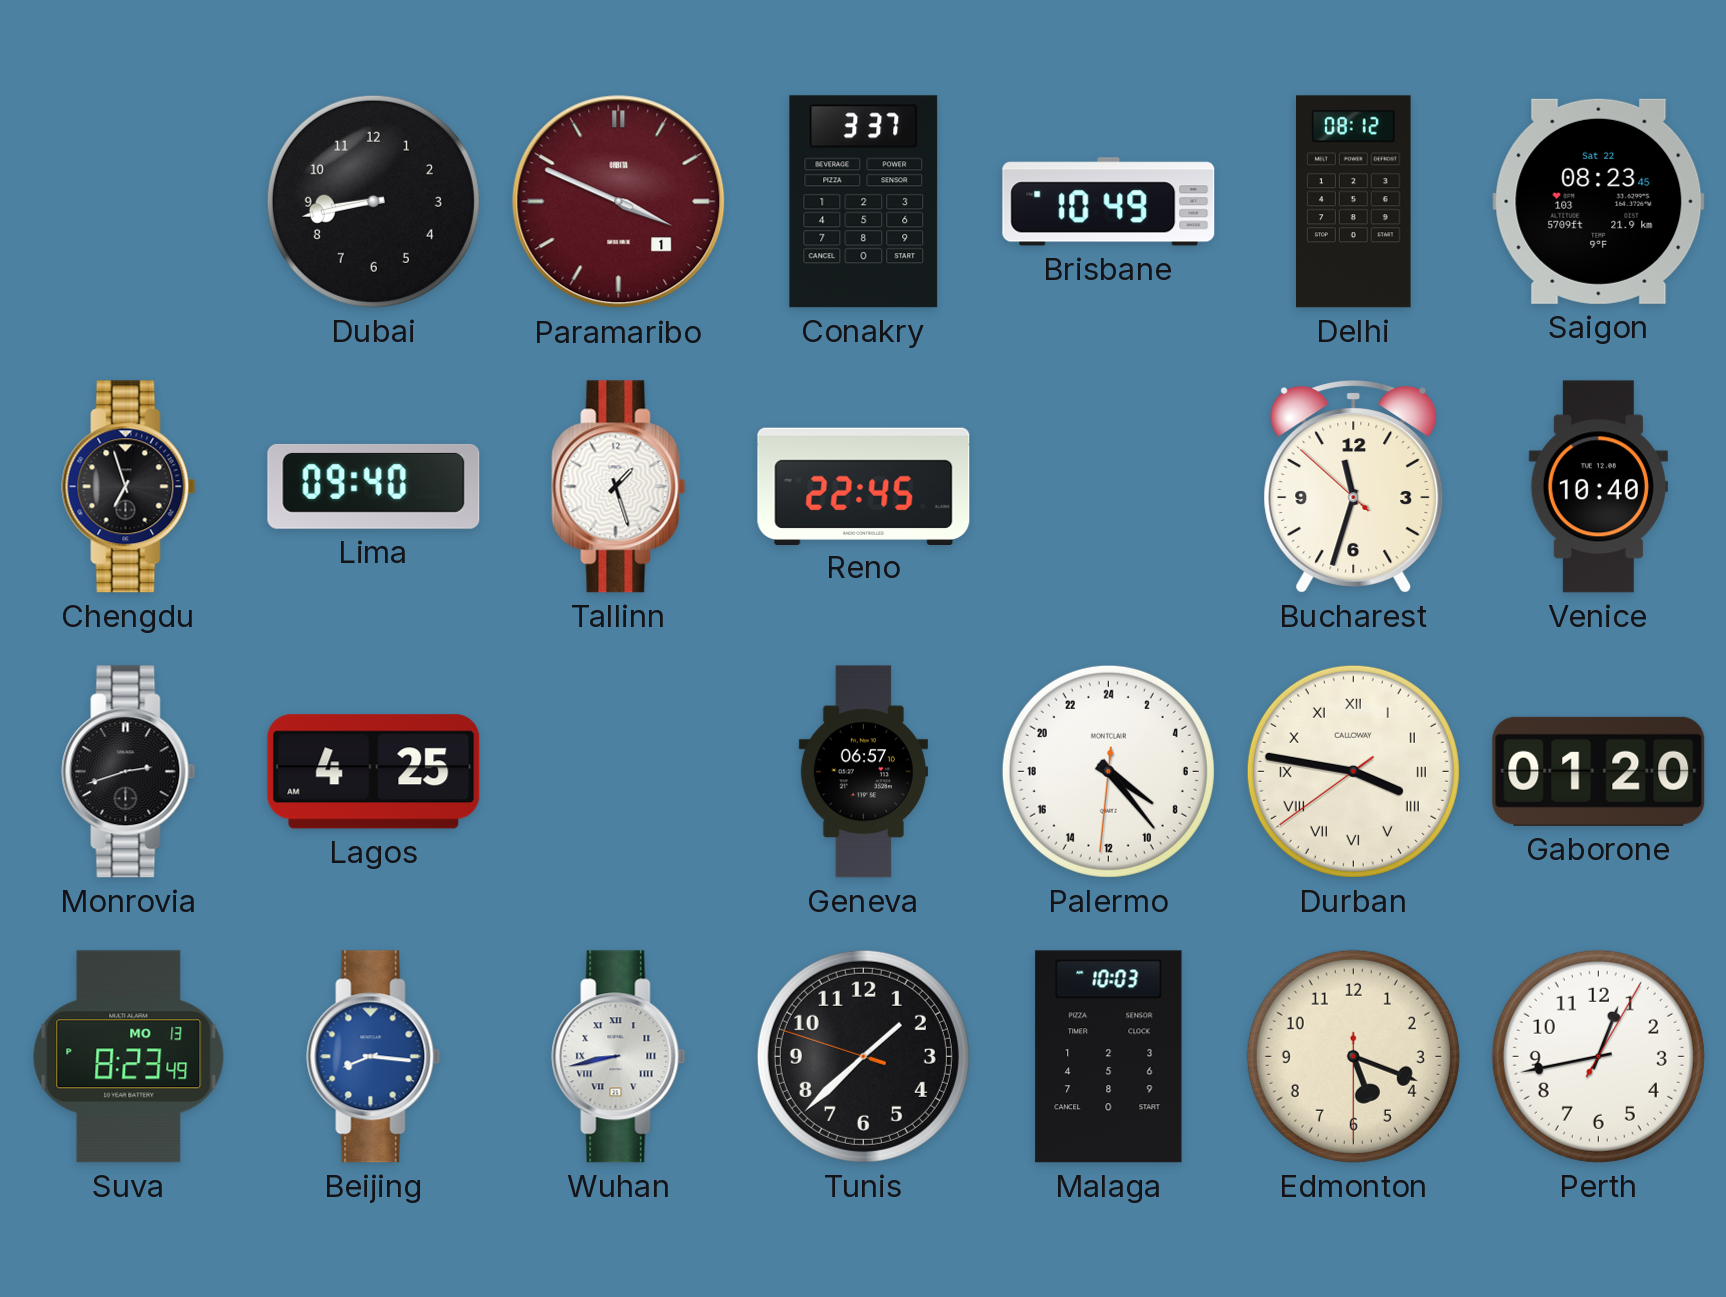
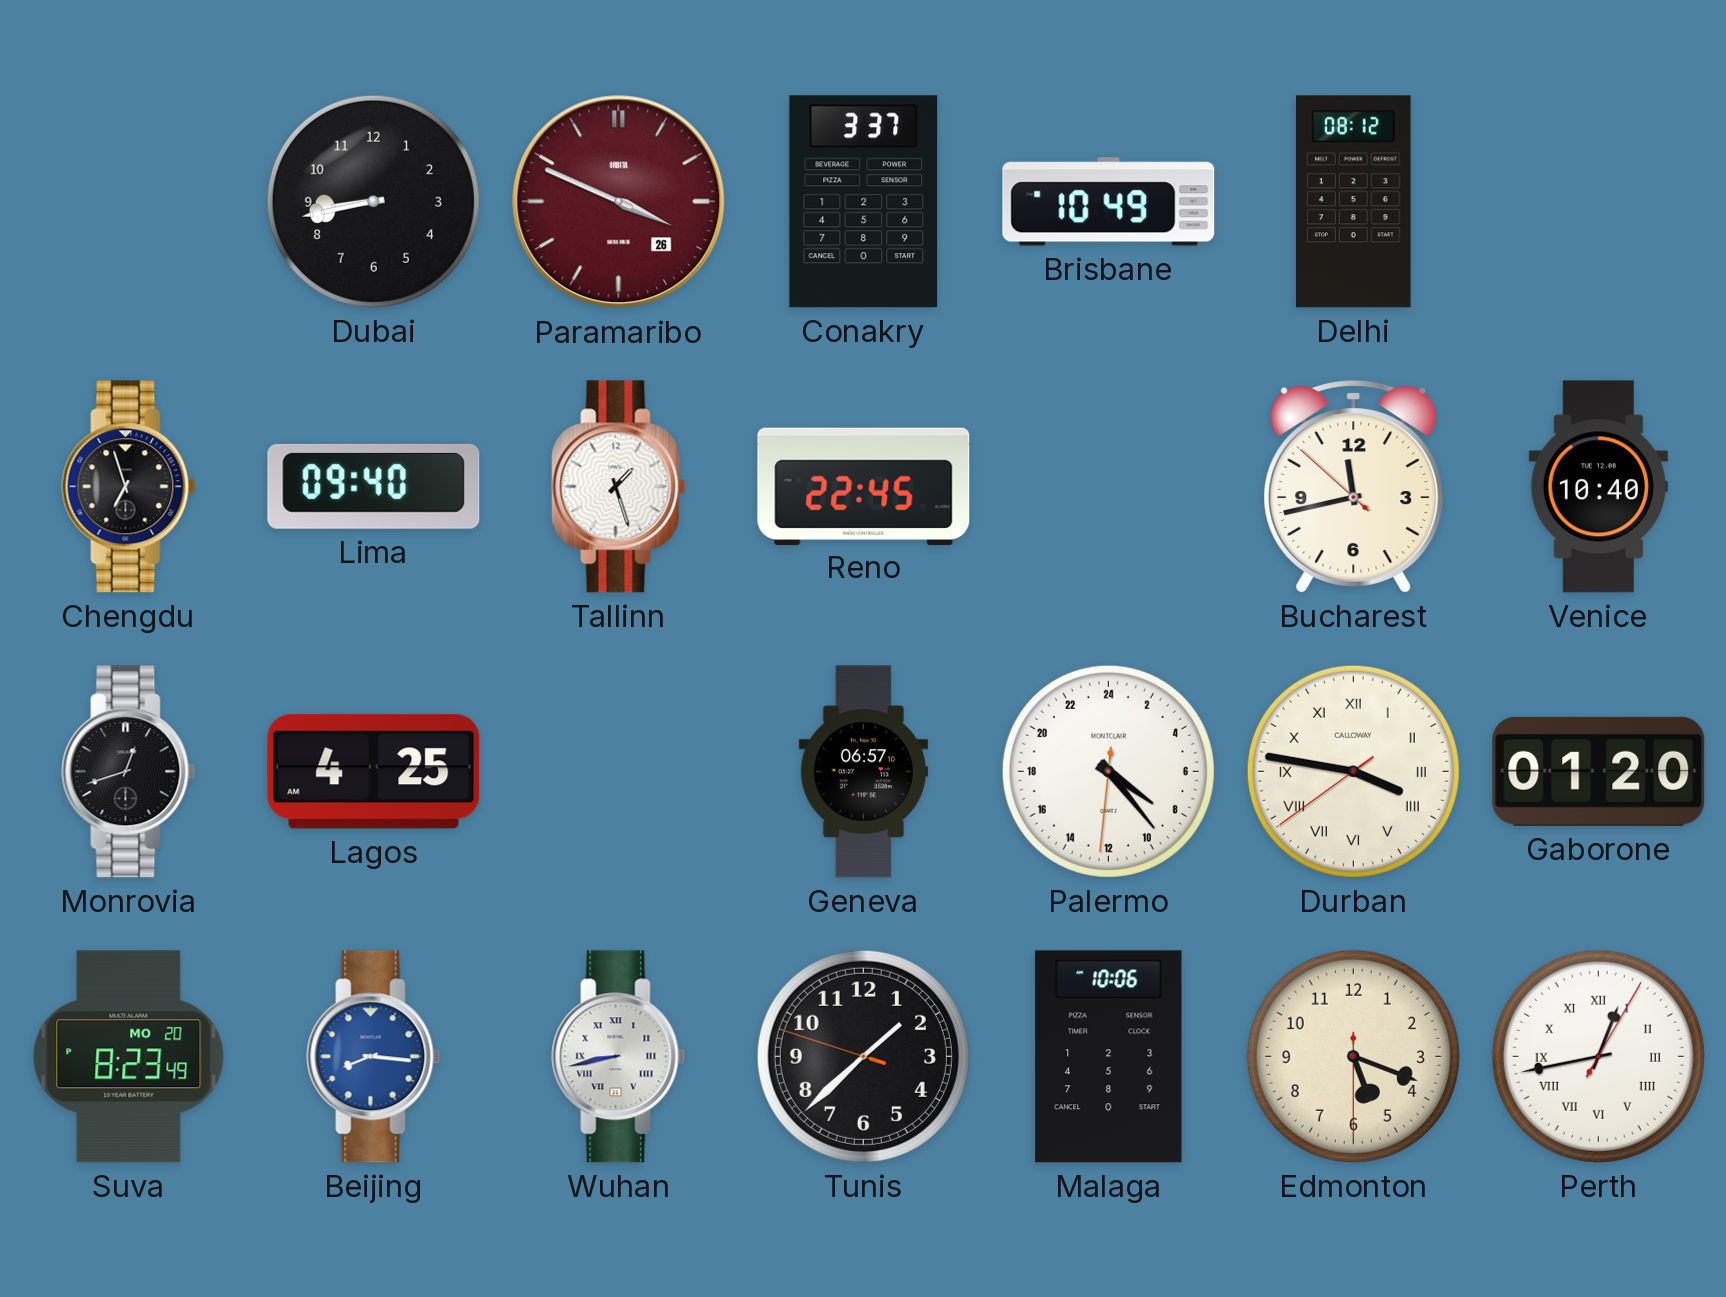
Paramaribo date: 1 -> 26 (619, 202)
Saigon: 08:23 -> none (1599, 201)
Bucharest: 11:32 -> 11:42 (1354, 487)
Monrovia: 2:42 -> 12:42 (129, 772)
Suva date: MO 13 -> MO 20 (129, 1057)
Malaga: 10:03 -> 10:06 (1109, 1057)
Perth numerals: Arabic -> Roman (1598, 1056)
